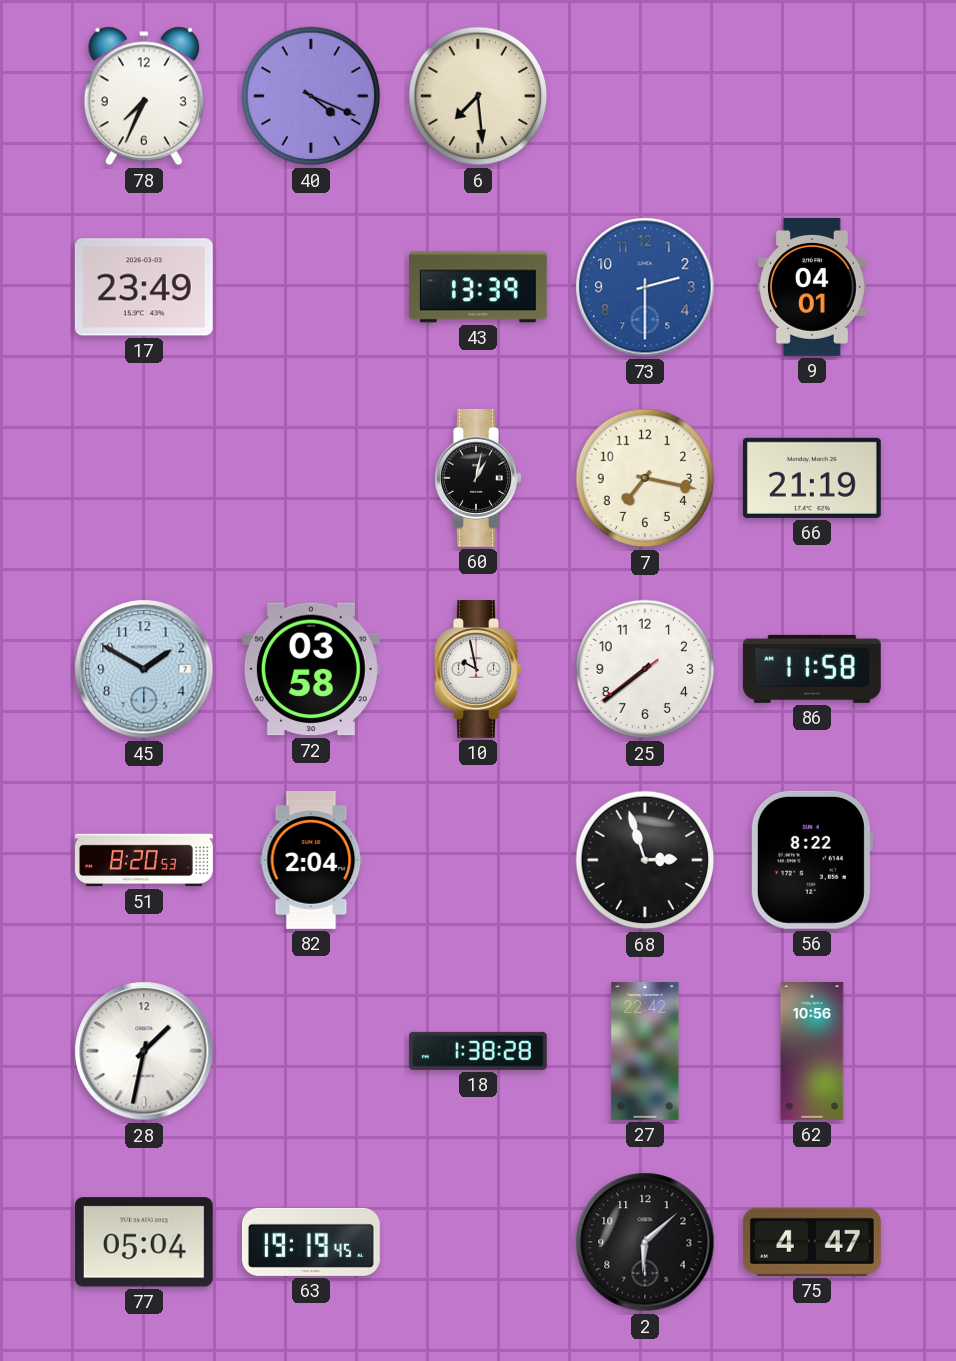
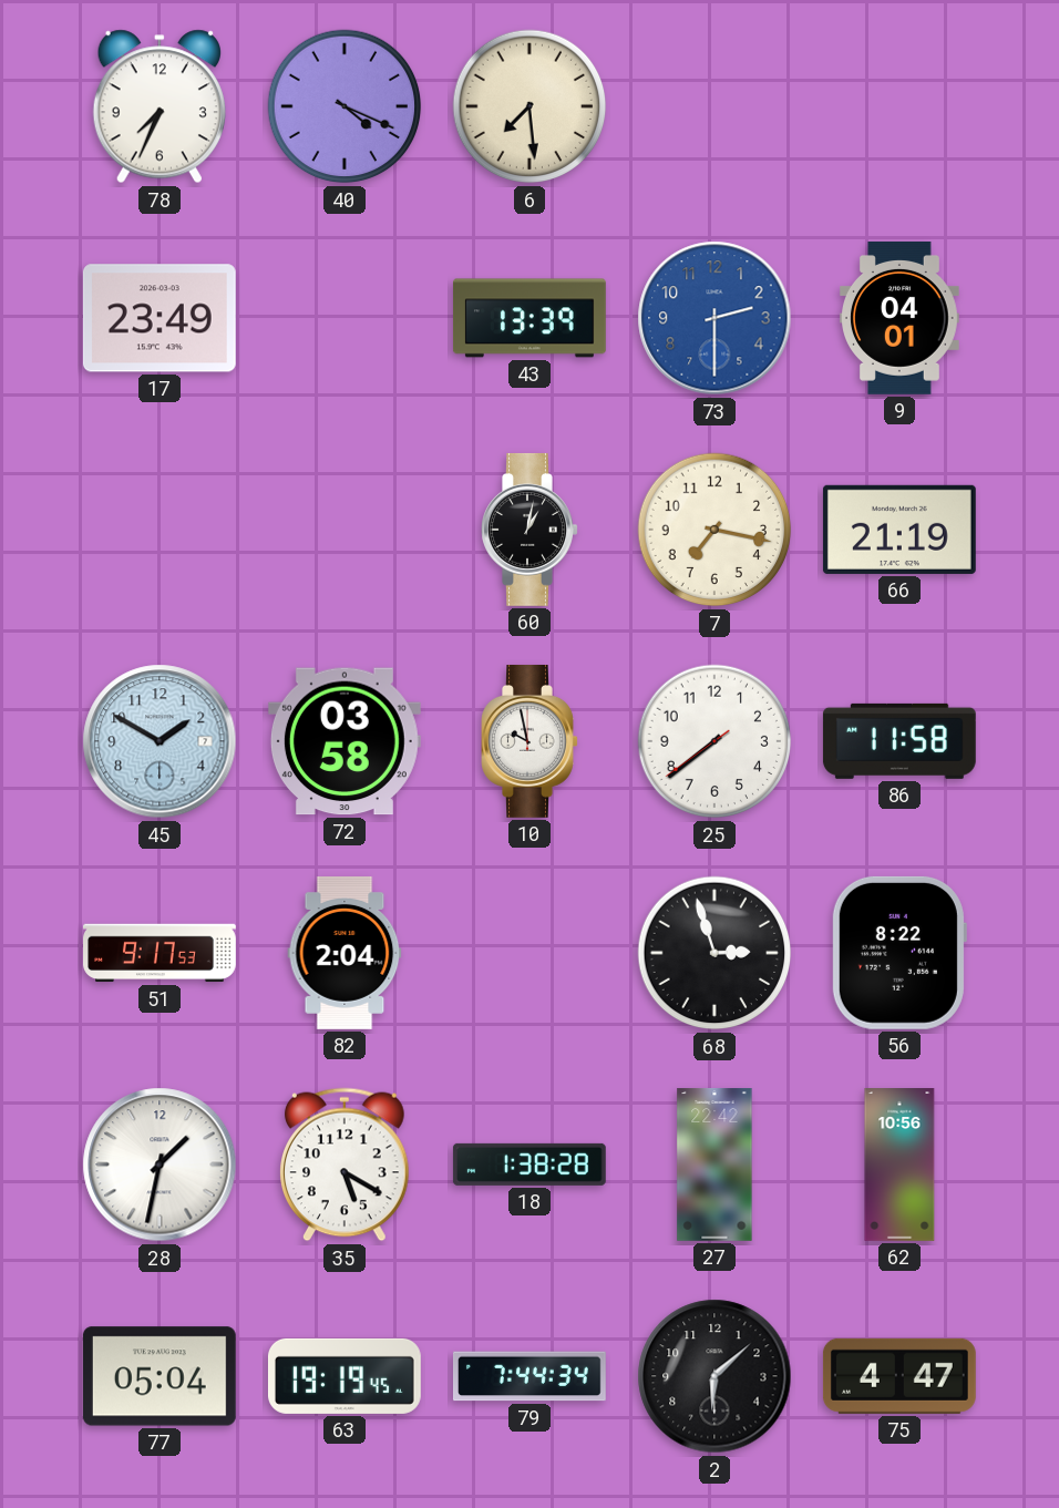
51: 8:20 -> 9:17 (161, 953)
35: none -> 5:20 (346, 1165)
79: none -> 7:44 (529, 1376)
